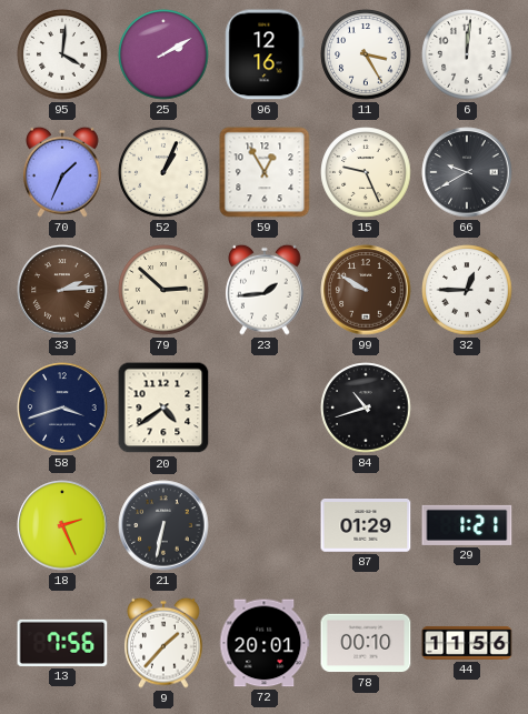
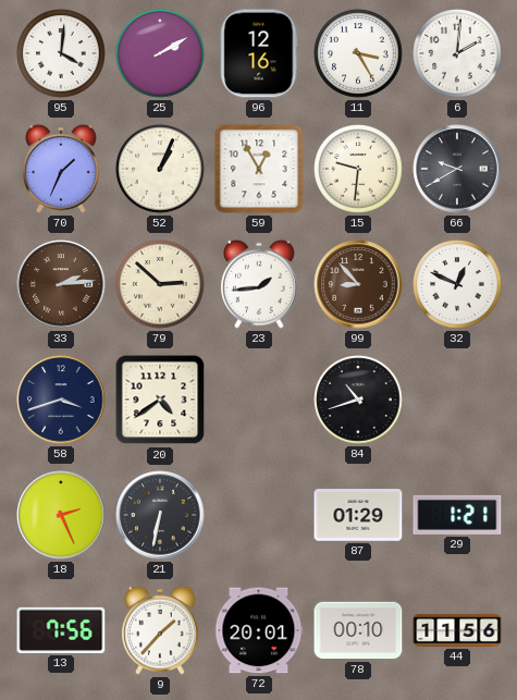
6: 12:01 -> 2:01 (457, 53)
15: 9:26 -> 9:31 (358, 169)
99: 9:50 -> 8:53 (358, 284)
32: 12:45 -> 12:49 (457, 284)
